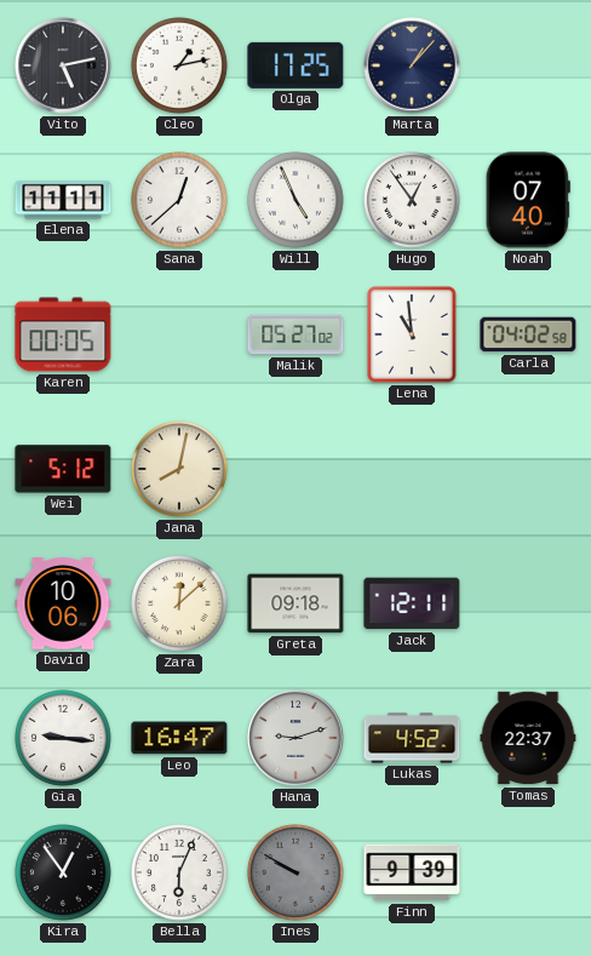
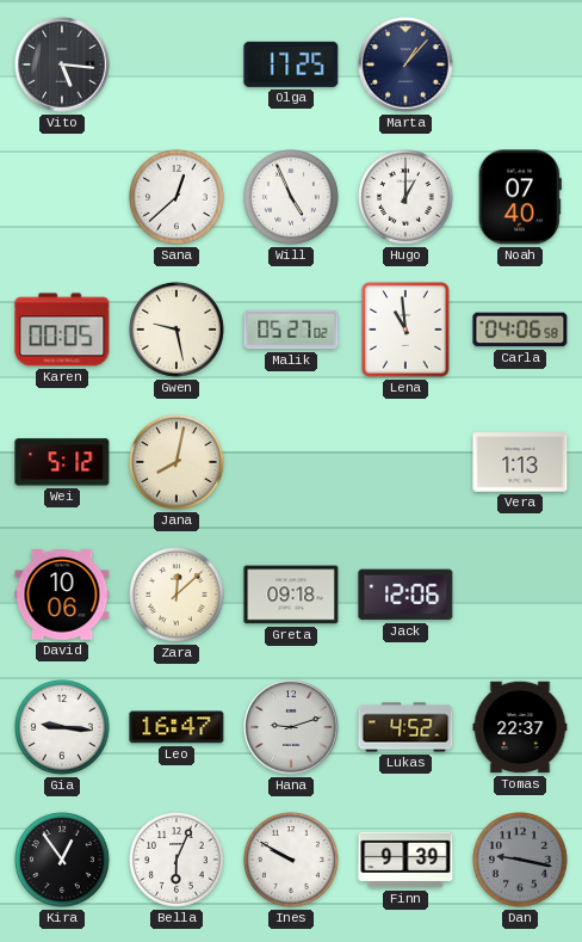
Vito: 5:13 -> 5:16 (62, 64)
Cleo: 1:13 -> none (180, 67)
Elena: 11:11 -> none (63, 200)
Hugo: 12:54 -> 1:00 (407, 198)
Gwen: none -> 9:28 (178, 331)
Carla: 04:02 -> 04:06 (520, 330)
Vera: none -> 1:13 (520, 462)
Jack: 12:11 -> 12:06 (405, 595)
Ines dial: grey -> white (292, 861)
Dan: none -> 9:17 (521, 861)
